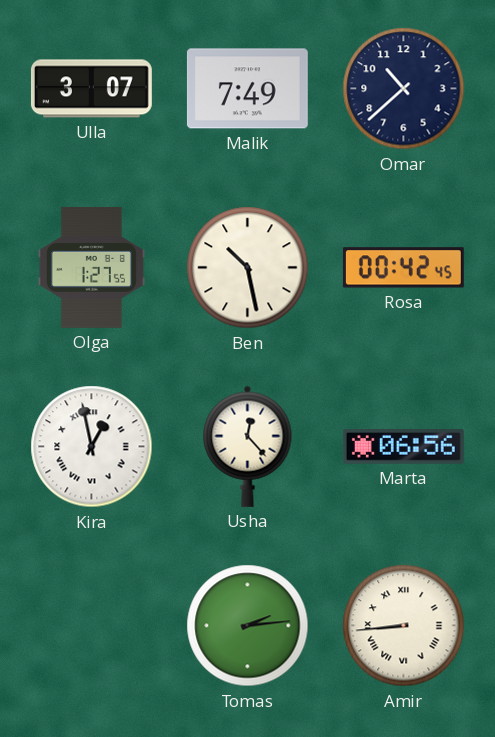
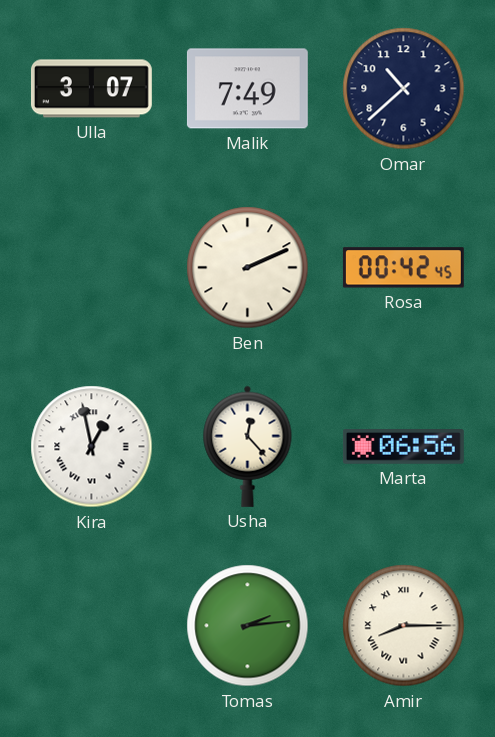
Olga: 1:27 -> none (91, 267)
Ben: 10:28 -> 2:11 (248, 268)
Amir: 8:44 -> 8:15 (404, 626)
